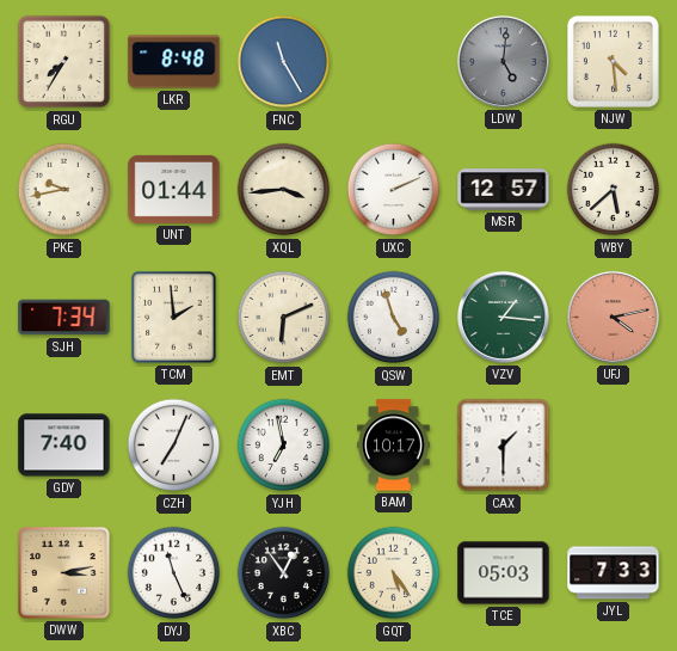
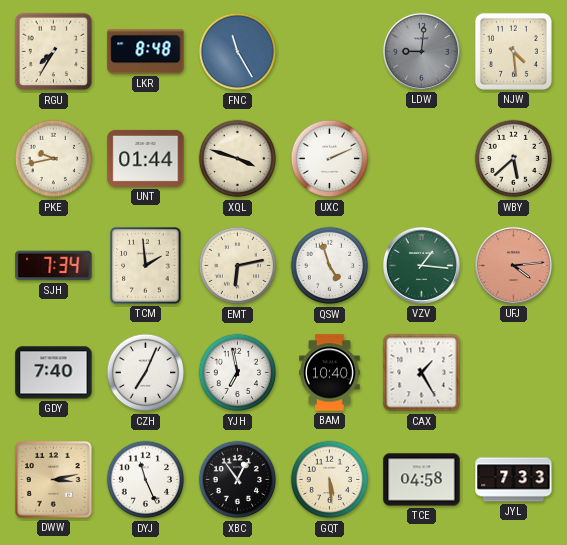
LDW: 5:01 -> 9:01 (421, 51)
XQL: 3:44 -> 3:48 (238, 159)
MSR: 12:57 -> none (504, 190)
EMT: 6:11 -> 6:13 (238, 266)
UFJ: 4:13 -> 4:14 (513, 265)
BAM: 10:17 -> 10:40 (330, 373)
CAX: 1:30 -> 1:25 (422, 373)
GQT: 5:24 -> 5:29 (330, 480)
TCE: 05:03 -> 04:58 (422, 480)
